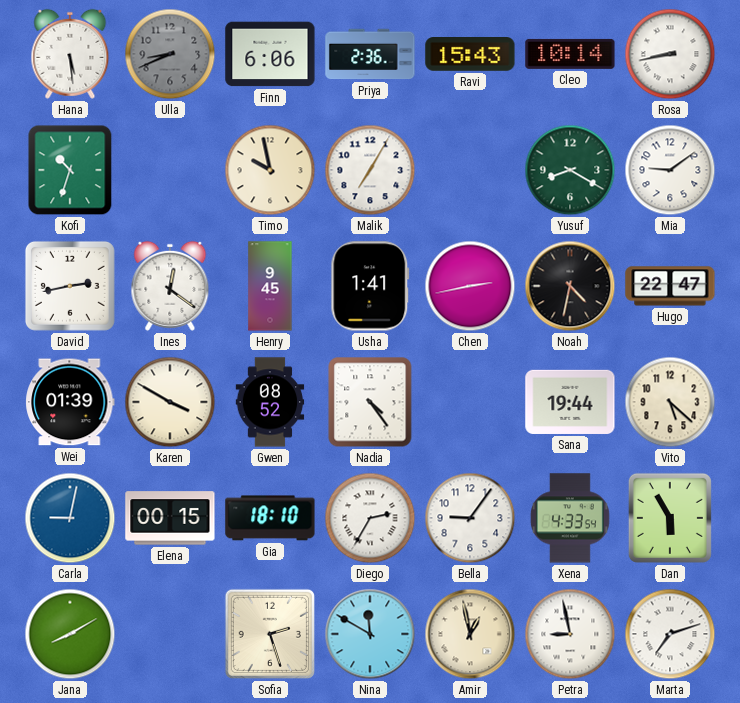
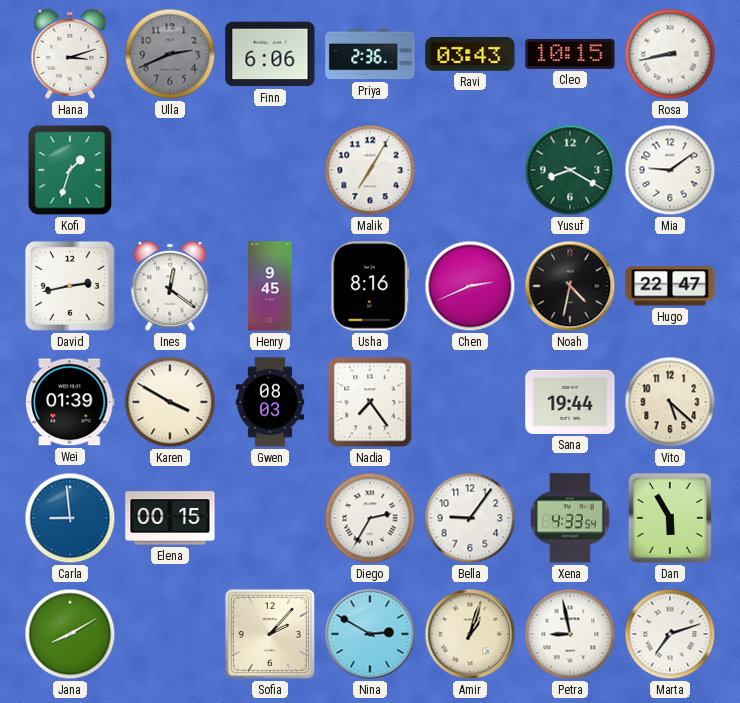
Hana: 5:29 -> 3:12 (70, 54)
Ulla: 8:41 -> 2:41 (170, 54)
Ravi: 15:43 -> 03:43 (470, 55)
Cleo: 10:14 -> 10:15 (570, 54)
Kofi: 10:33 -> 1:33 (70, 170)
Timo: 9:58 -> none (270, 170)
Usha: 1:41 -> 8:16 (370, 286)
Chen: 2:43 -> 2:41 (470, 286)
Gwen: 08:52 -> 08:03 (270, 402)
Nadia: 4:24 -> 7:24 (370, 402)
Carla: 9:02 -> 8:59 (70, 518)
Gia: 18:10 -> none (270, 518)
Sofia: 2:27 -> 2:07 (270, 634)
Nina: 11:50 -> 2:50 (370, 634)
Amir: 12:58 -> 1:03 (470, 634)
